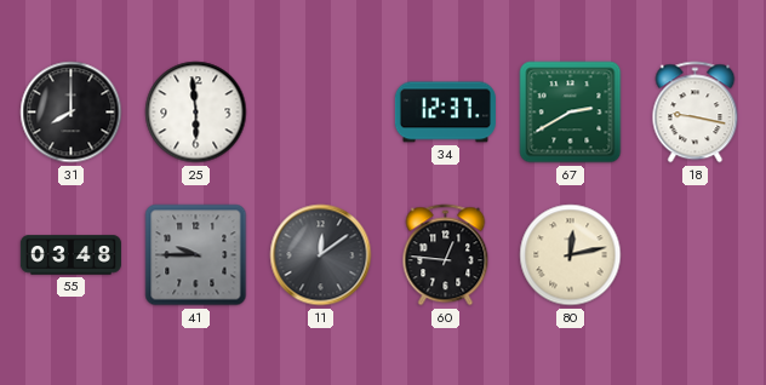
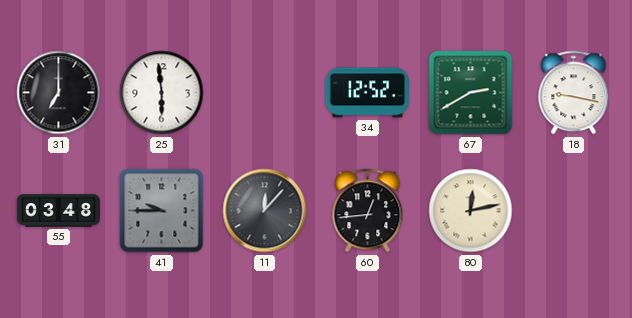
31: 8:00 -> 7:00 (59, 93)
34: 12:37 -> 12:52 (367, 93)
11: 12:09 -> 12:07 (265, 211)
60: 12:46 -> 12:44 (368, 211)
